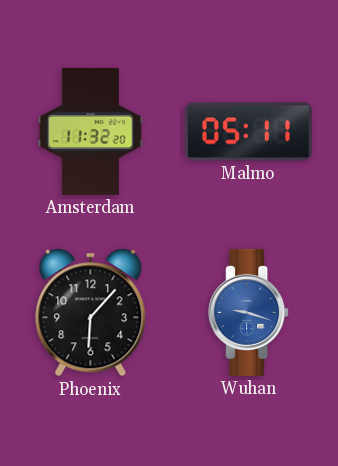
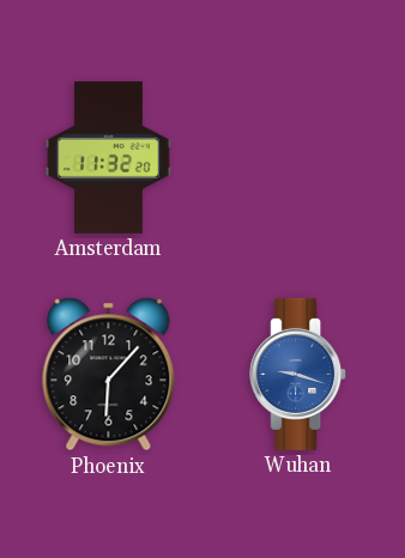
Malmo: 05:11 -> none (248, 132)
